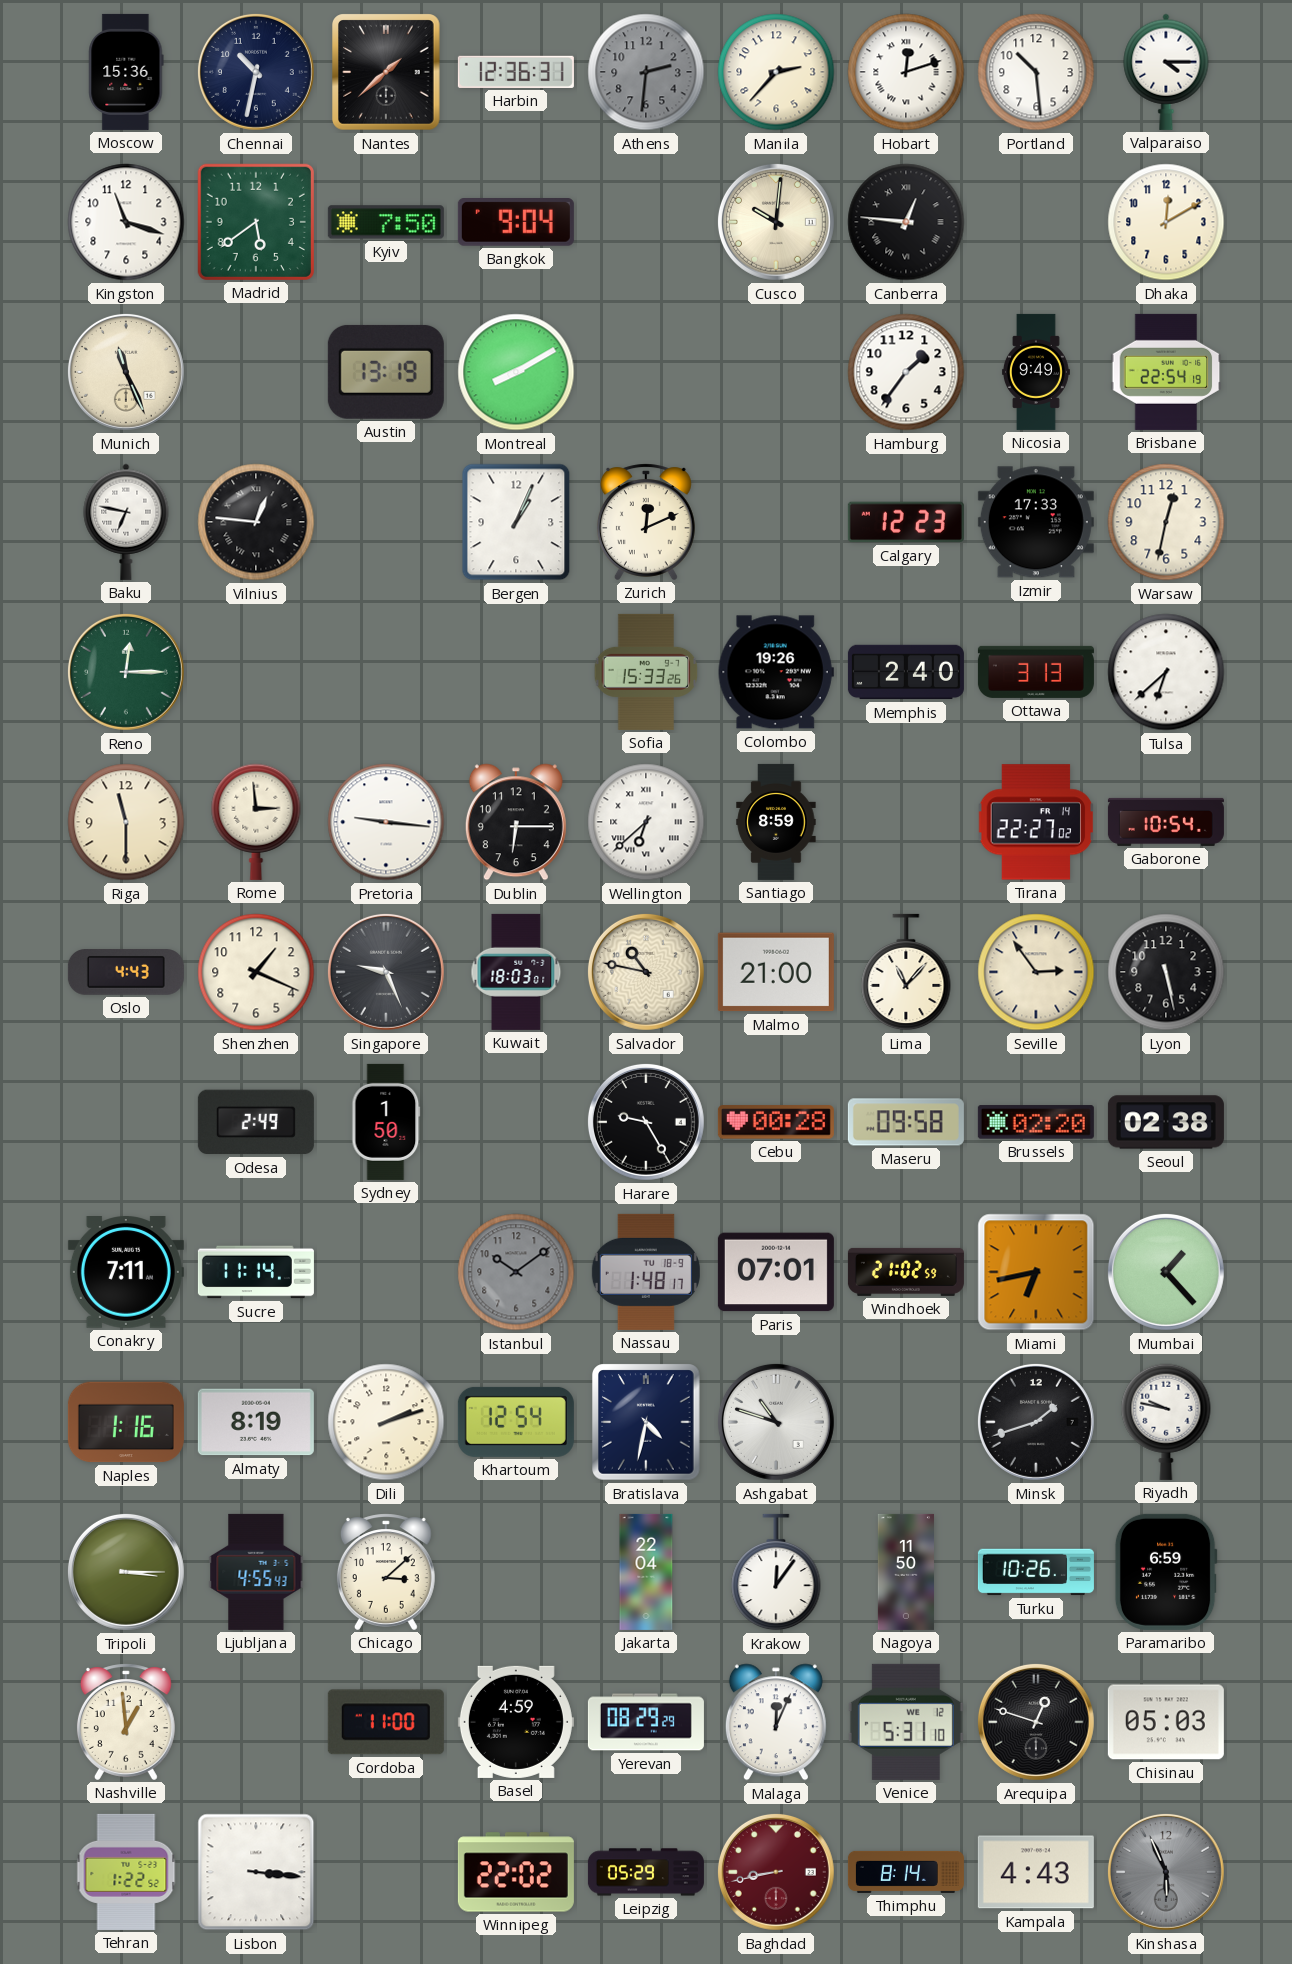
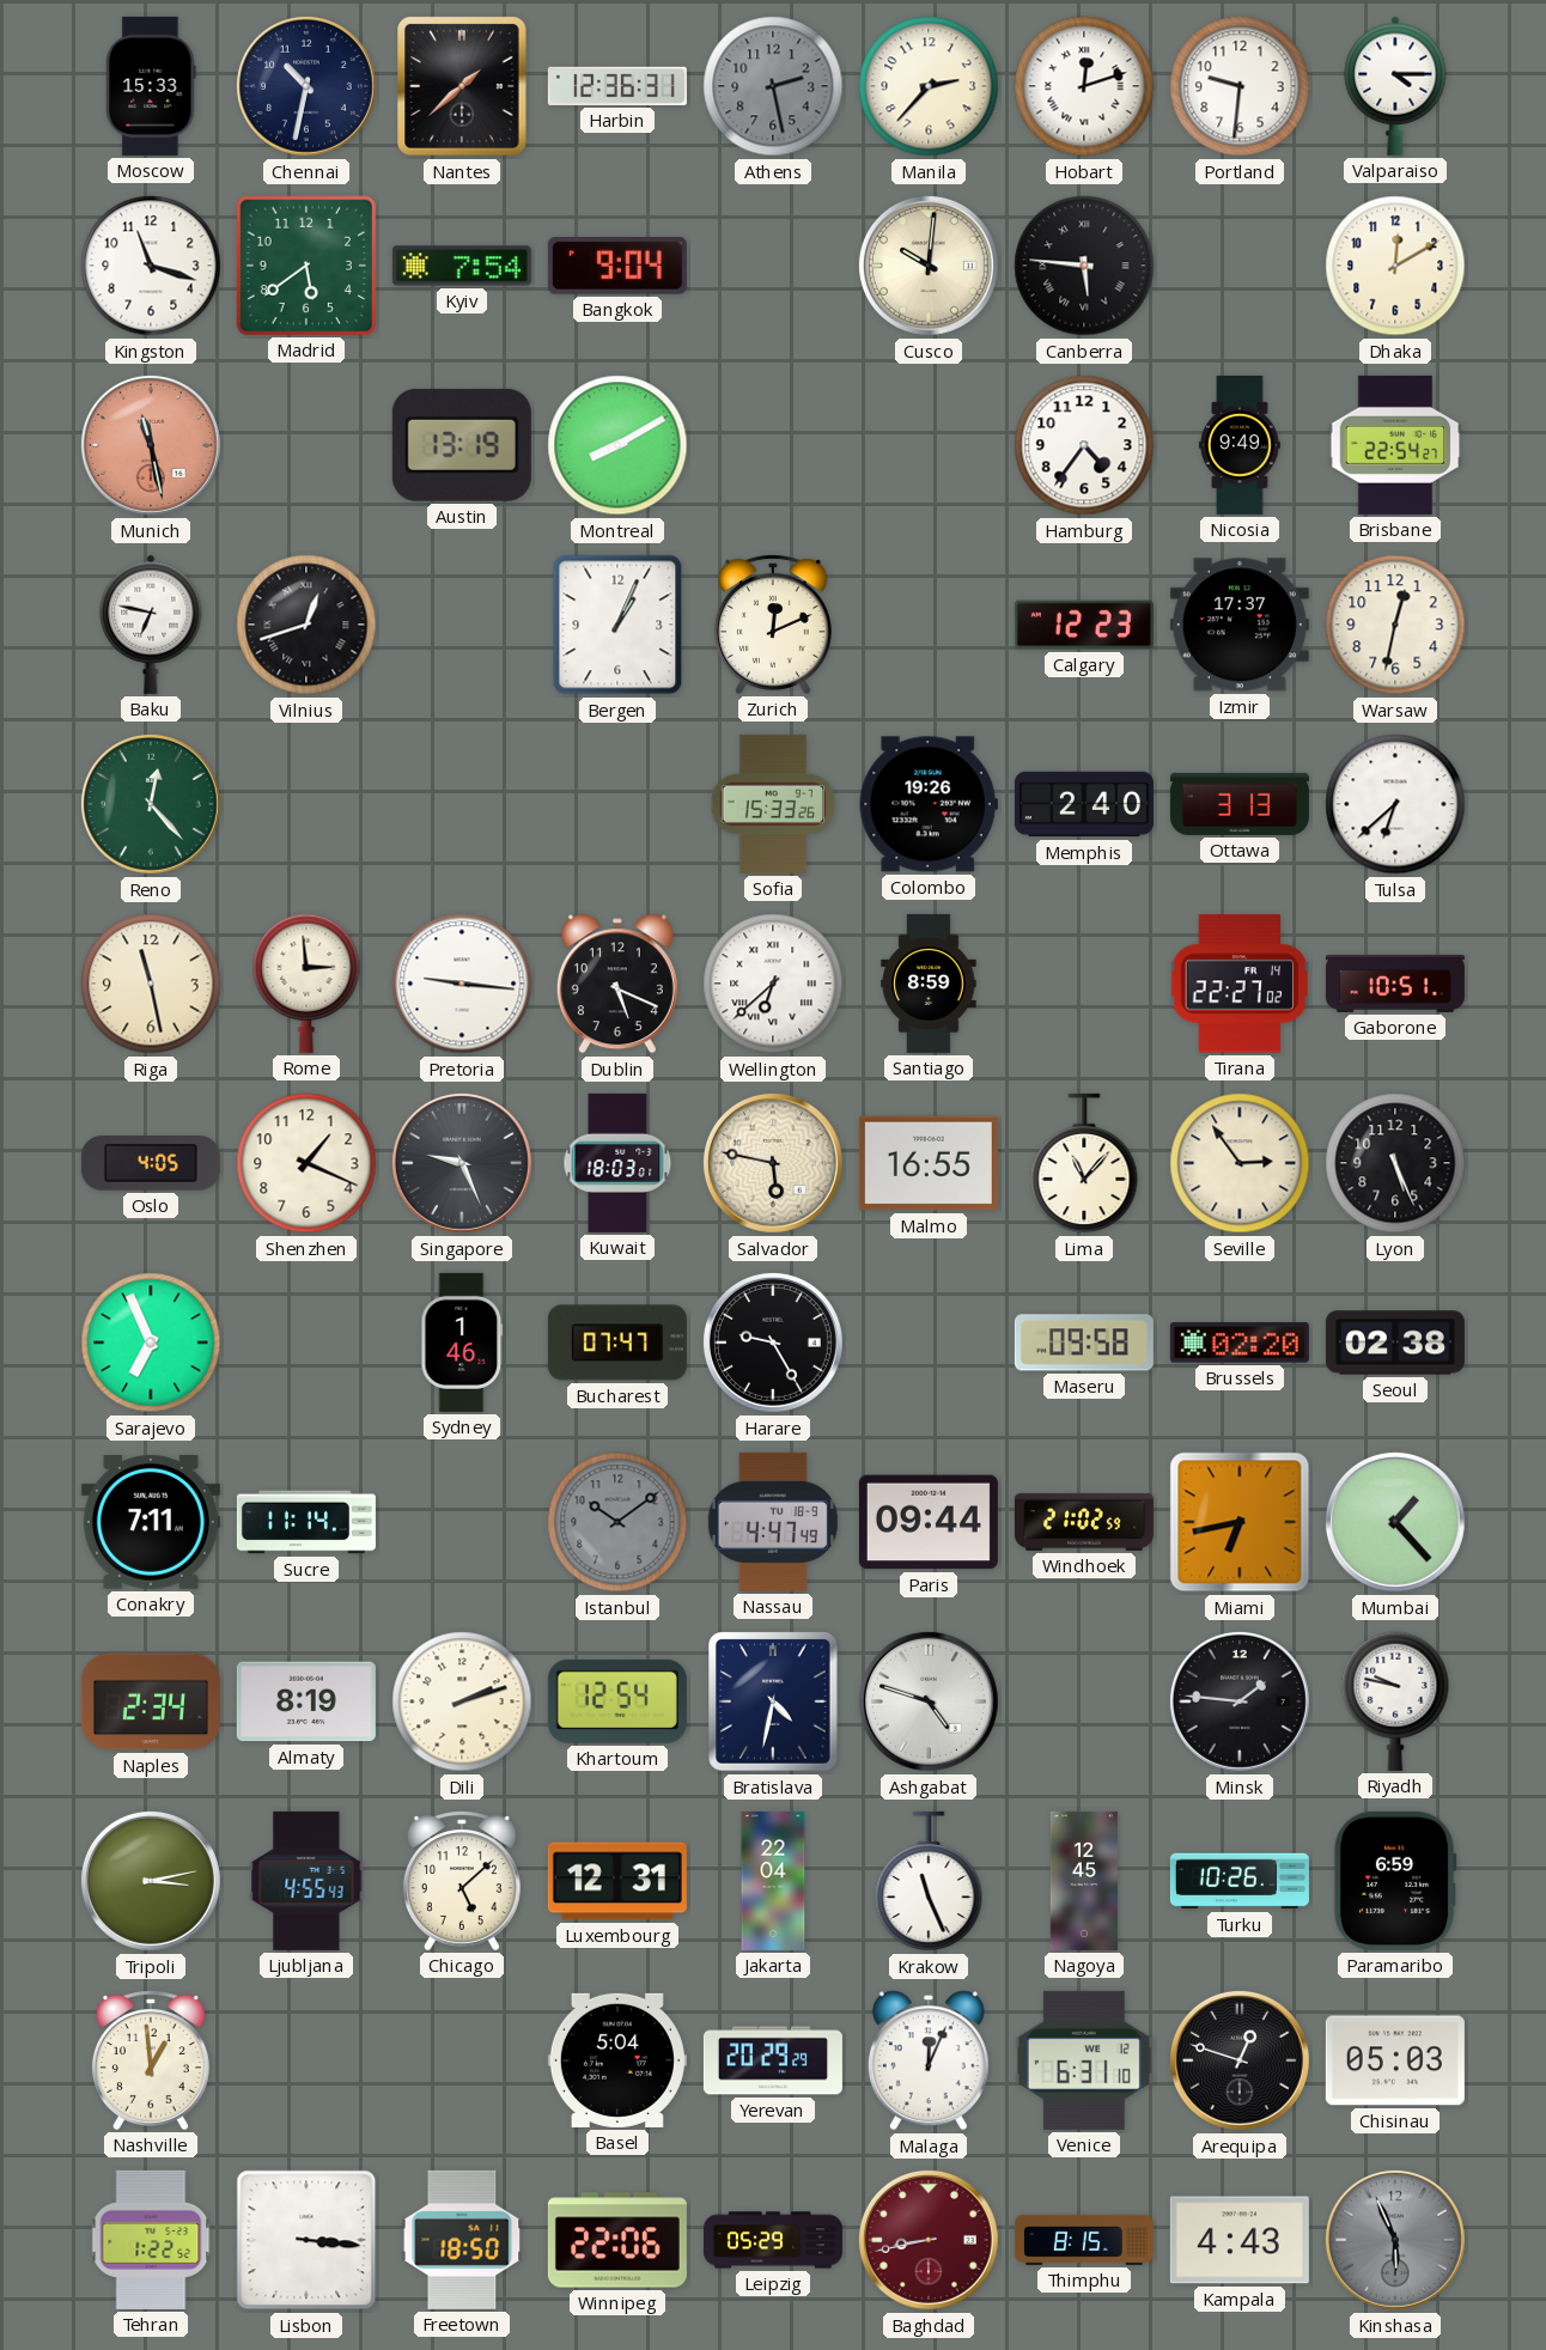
Moscow: 15:36 -> 15:33 (151, 86)
Athens: 2:31 -> 2:28 (773, 86)
Portland: 10:29 -> 9:31 (1240, 86)
Kyiv: 7:50 -> 7:54 (462, 266)
Canberra: 12:46 -> 5:46 (1084, 266)
Munich: 11:26 -> 11:28 (151, 445)
Munich dial: cream -> salmon (151, 445)
Hamburg: 1:36 -> 4:36 (1084, 445)
Brisbane: 22:54:19 -> 22:54:27 (1395, 445)
Vilnius: 12:46 -> 12:42 (306, 625)
Izmir: 17:33 -> 17:37 (1240, 625)
Reno: 12:15 -> 12:23 (151, 804)
Riga: 11:30 -> 11:28 (151, 984)
Dublin: 6:15 -> 5:19 (617, 984)
Gaborone: 10:54 -> 10:51 (1395, 984)
Oslo: 4:43 -> 4:05 (151, 1163)
Salvador: 10:47 -> 5:47 (773, 1163)
Malmo: 21:00 -> 16:55 (929, 1163)
Lyon: 5:28 -> 5:26 (1395, 1163)
Sarajevo: none -> 6:56 (151, 1343)
Odesa: 2:49 -> none (256, 1122)
Sydney: 1:50 -> 1:46 (462, 1343)
Bucharest: none -> 07:47 (617, 1343)
Cebu: 00:28 -> none (776, 1122)
Nassau: 1:48 -> 4:47 (773, 1522)
Paris: 07:01 -> 09:44 (929, 1522)
Naples: 1:16 -> 2:34 (151, 1701)
Ashgabat: 10:48 -> 4:48 (929, 1701)
Minsk: 1:42 -> 1:46 (1240, 1701)
Tripoli: 3:15 -> 3:13 (151, 1881)
Chicago: 3:08 -> 5:08 (462, 1881)
Luxembourg: none -> 12:31 (617, 1881)
Krakow: 12:06 -> 11:26 (929, 1881)
Nagoya: 11:50 -> 12:45 (1084, 1881)
Cordoba: 11:00 -> none (386, 1722)
Basel: 4:59 -> 5:04 (617, 2060)
Yerevan: 08:29 -> 20:29 (773, 2060)
Venice: 5:31 -> 6:31 (1084, 2060)
Freetown: none -> 18:50 (462, 2240)
Winnipeg: 22:02 -> 22:06 (617, 2240)
Thimphu: 8:14 -> 8:15 (1084, 2240)
